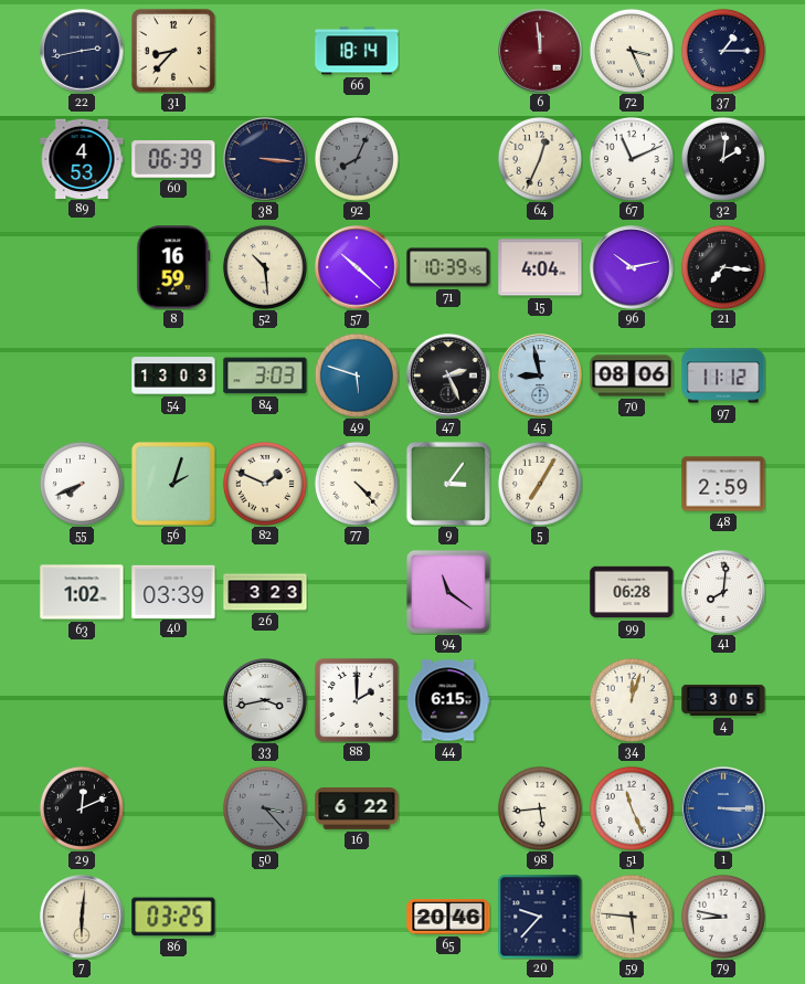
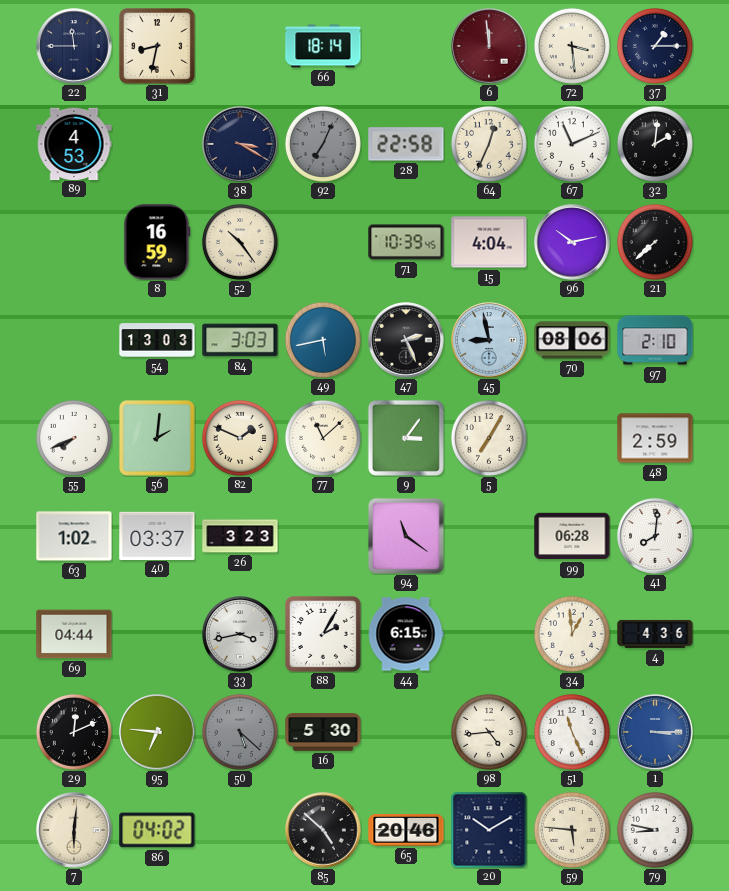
22: 2:43 -> 11:45 (74, 46)
31: 8:37 -> 8:32 (157, 46)
72: 3:26 -> 3:29 (572, 46)
60: 06:39 -> none (173, 159)
38: 3:16 -> 3:20 (240, 144)
92: 8:04 -> 7:04 (323, 144)
28: none -> 22:58 (406, 144)
52: 10:29 -> 10:24 (240, 242)
57: 10:22 -> none (357, 267)
21: 7:16 -> 7:38 (655, 242)
49: 5:48 -> 5:43 (323, 340)
97: 11:12 -> 2:10 (655, 340)
56: 2:03 -> 2:01 (157, 438)
77: 4:23 -> 11:08 (323, 438)
40: 03:39 -> 03:37 (157, 535)
69: none -> 04:44 (74, 634)
88: 2:00 -> 2:05 (323, 634)
34: 12:03 -> 12:59 (572, 634)
4: 3:05 -> 4:36 (655, 634)
95: none -> 6:46 (157, 732)
50: 3:23 -> 5:22 (240, 732)
16: 6:22 -> 5:30 (323, 732)
98: 5:44 -> 4:44 (489, 732)
86: 03:25 -> 04:02 (157, 830)
85: none -> 4:52 (323, 830)
20: 9:37 -> 10:10 (489, 830)
